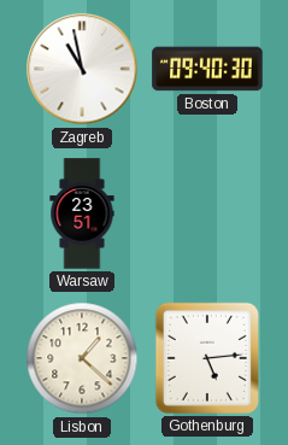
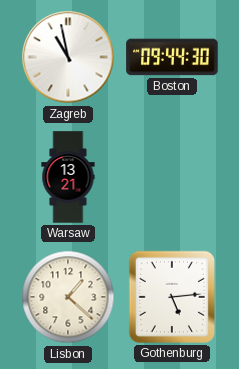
Boston: 09:40 -> 09:44 (172, 57)
Warsaw: 23:51 -> 13:21 (68, 177)
